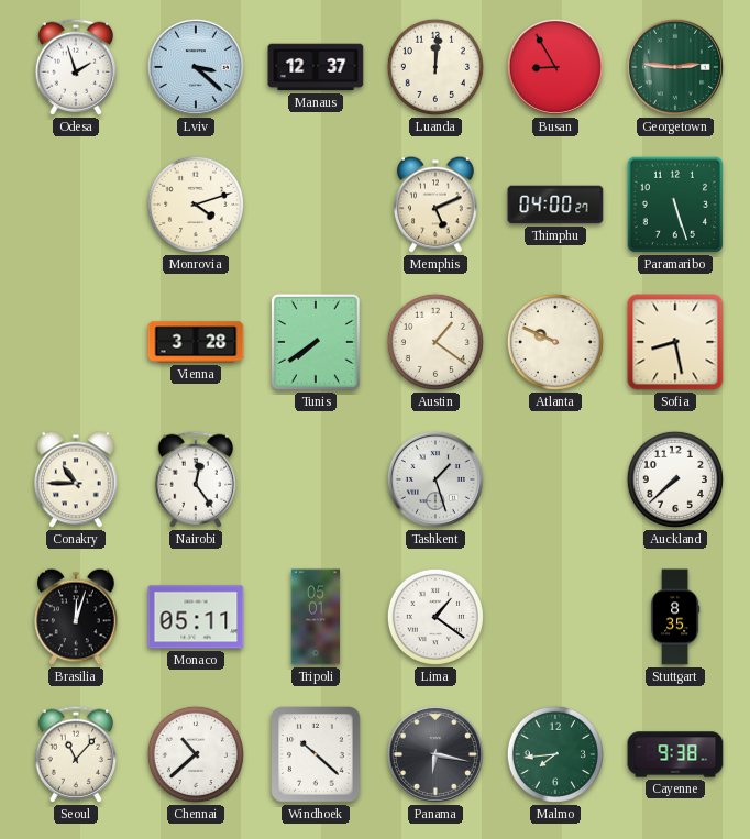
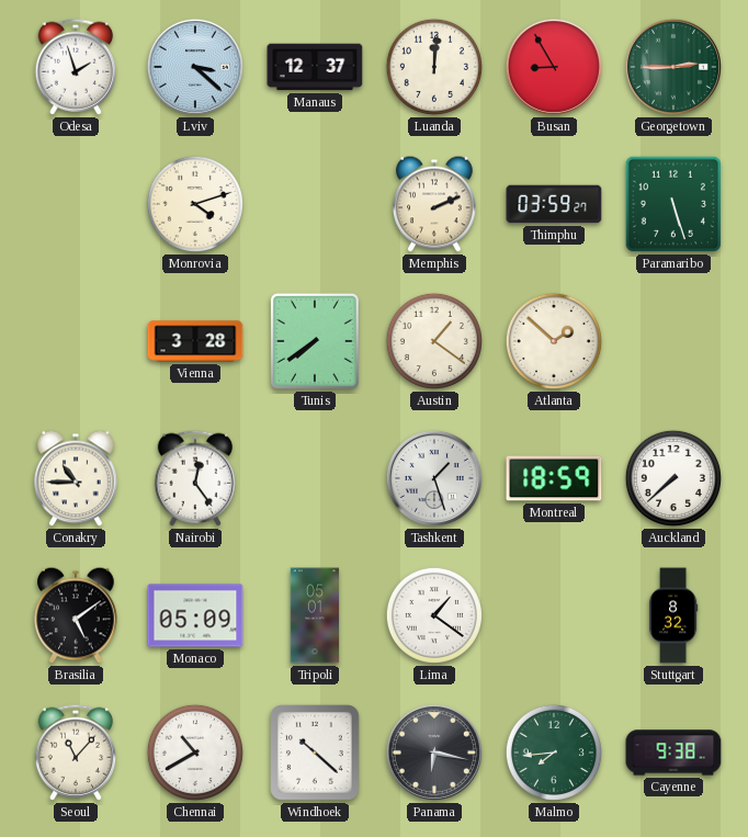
Georgetown: 2:46 -> 2:45 (673, 67)
Memphis: 5:11 -> 2:11 (434, 204)
Thimphu: 04:00 -> 03:59 (554, 204)
Atlanta: 9:49 -> 1:52 (554, 341)
Sofia: 8:28 -> none (675, 342)
Montreal: none -> 18:59 (554, 478)
Brasilia: 12:03 -> 5:09 (76, 615)
Monaco: 05:11 -> 05:09 (195, 615)
Stuttgart: 8:35 -> 8:32 (673, 615)
Chennai: 10:38 -> 10:40 (195, 753)
